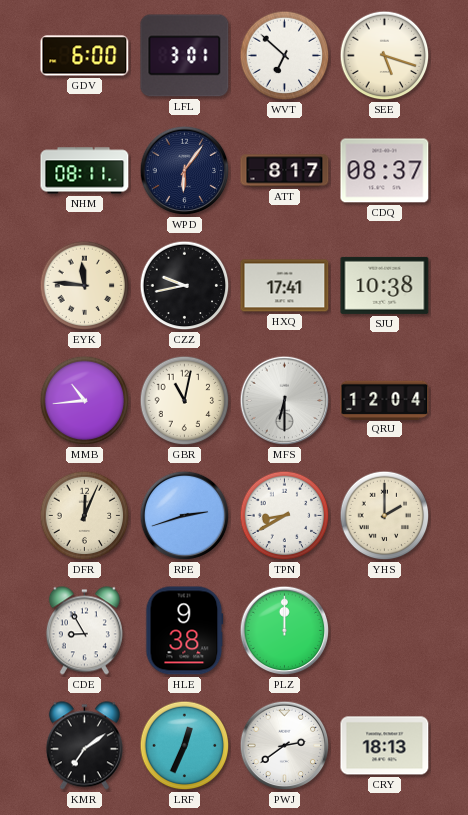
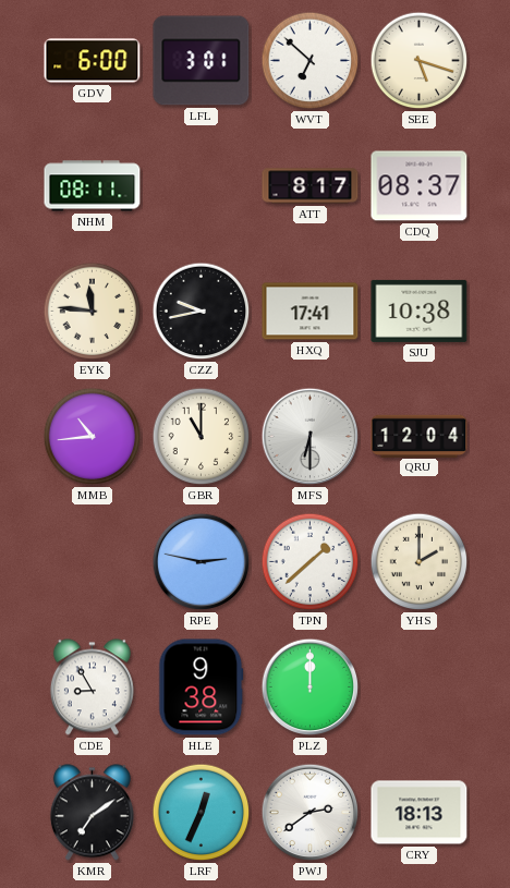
WPD: 6:06 -> none (185, 171)
GBR: 11:02 -> 11:00 (202, 437)
DFR: 12:04 -> none (85, 516)
RPE: 2:42 -> 2:47 (202, 562)
TPN: 8:40 -> 1:38 (311, 562)
